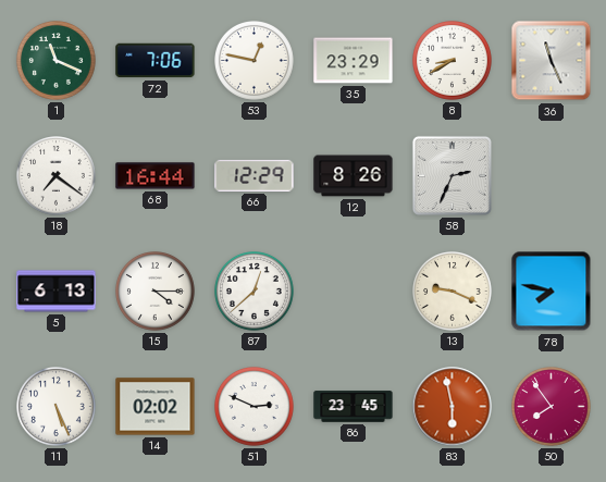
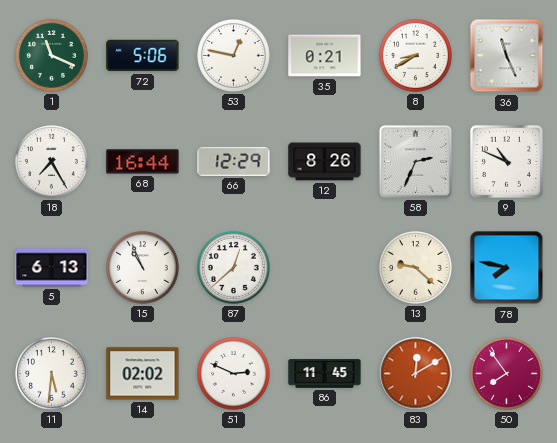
72: 7:06 -> 5:06 (143, 56)
35: 23:29 -> 0:21 (325, 56)
18: 7:21 -> 7:25 (52, 162)
9: none -> 10:49 (506, 161)
15: 4:15 -> 10:56 (143, 268)
13: 9:19 -> 9:22 (416, 268)
11: 5:26 -> 5:31 (52, 374)
86: 23:45 -> 11:45 (325, 374)
83: 5:58 -> 12:10 (416, 374)
